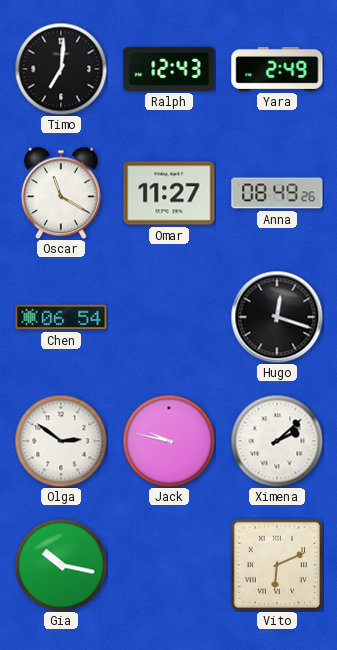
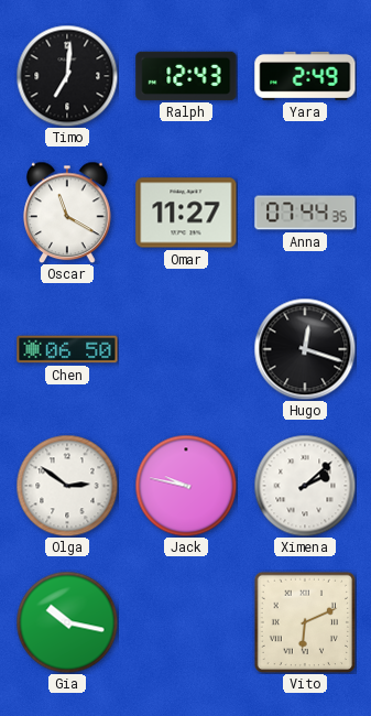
Anna: 08:49 -> 07:44 (305, 213)
Chen: 06:54 -> 06:50 (67, 349)
